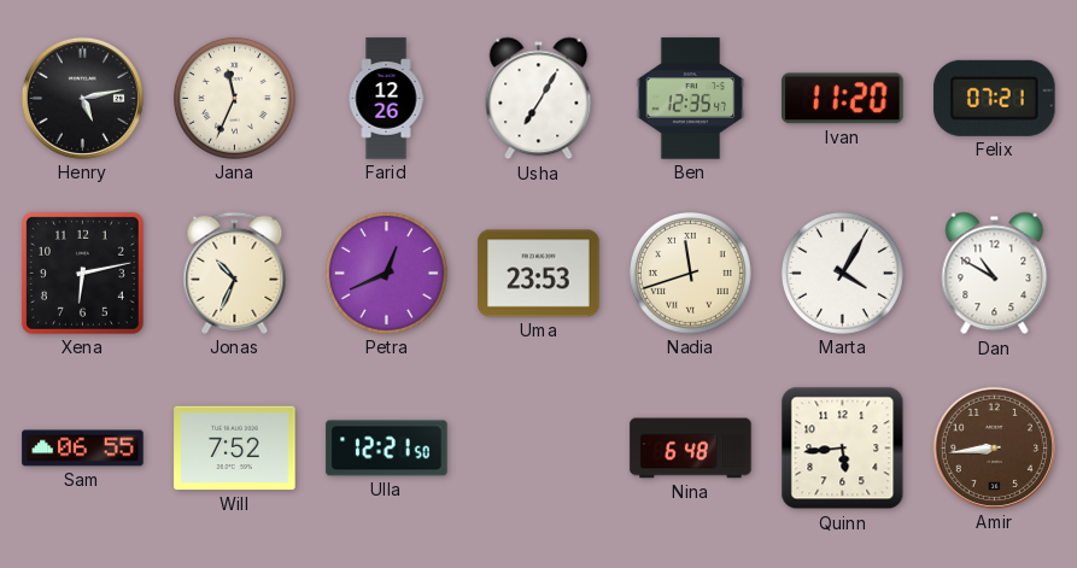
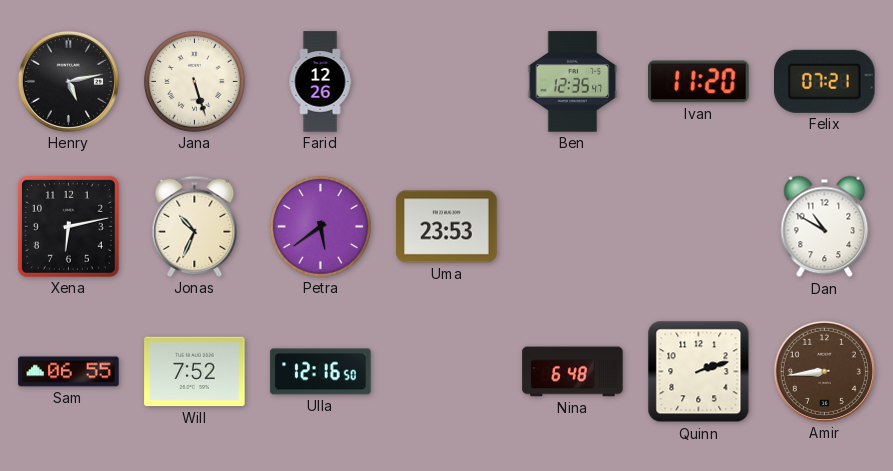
Jana: 11:34 -> 5:27 (194, 81)
Usha: 7:05 -> none (539, 99)
Petra: 12:41 -> 5:39 (320, 226)
Nadia: 11:42 -> none (690, 273)
Marta: 4:05 -> none (842, 273)
Ulla: 12:21 -> 12:16 (321, 372)
Quinn: 5:44 -> 2:12 (699, 372)
